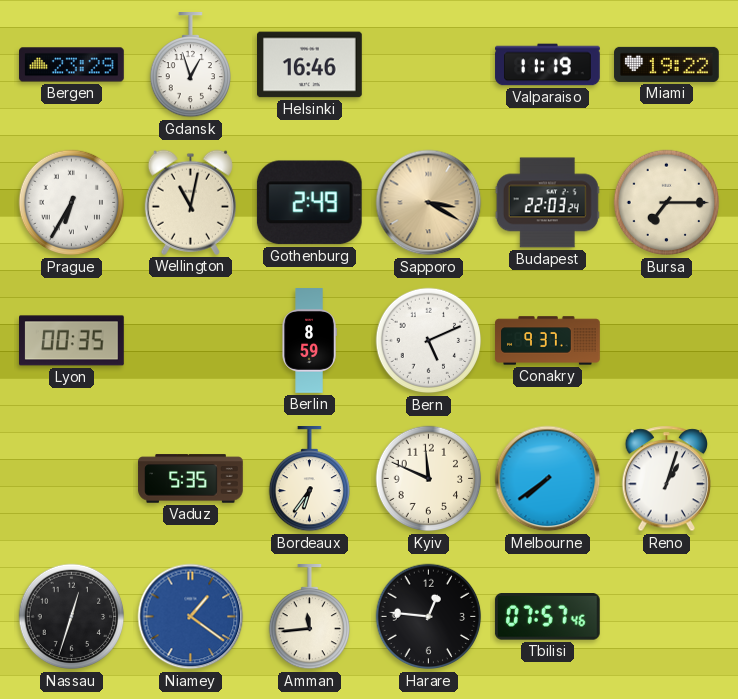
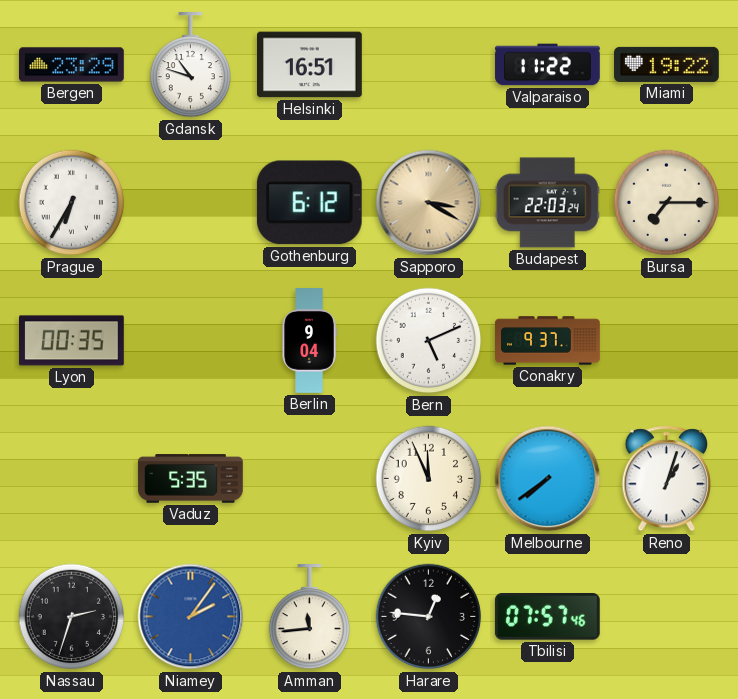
Gdansk: 12:57 -> 10:48 (190, 66)
Helsinki: 16:46 -> 16:51 (310, 65)
Valparaiso: 11:19 -> 11:22 (548, 65)
Wellington: 11:02 -> none (190, 202)
Gothenburg: 2:49 -> 6:12 (309, 203)
Berlin: 8:59 -> 9:04 (309, 341)
Bordeaux: 6:36 -> none (309, 480)
Kyiv: 11:49 -> 11:56 (429, 479)
Nassau: 12:33 -> 2:33 (72, 617)
Niamey: 1:21 -> 2:06 (191, 617)
